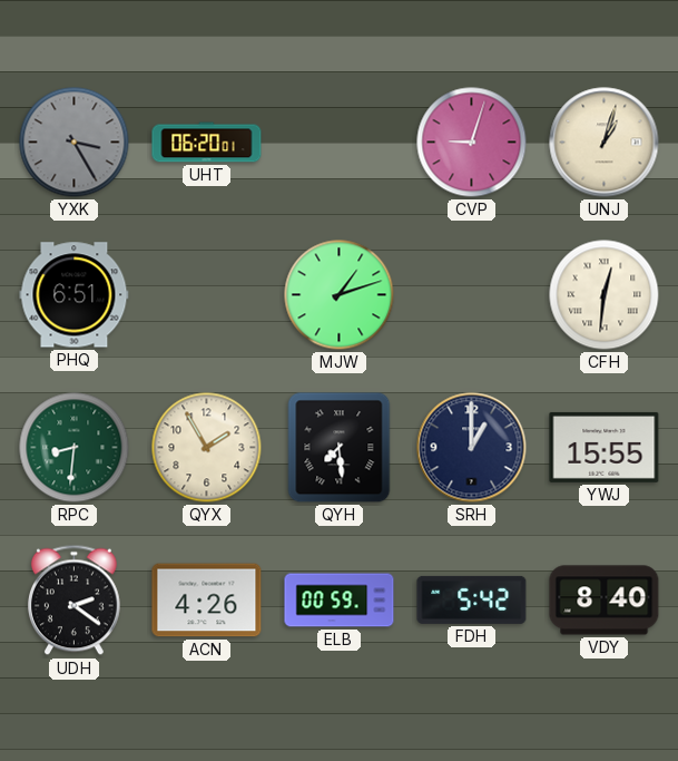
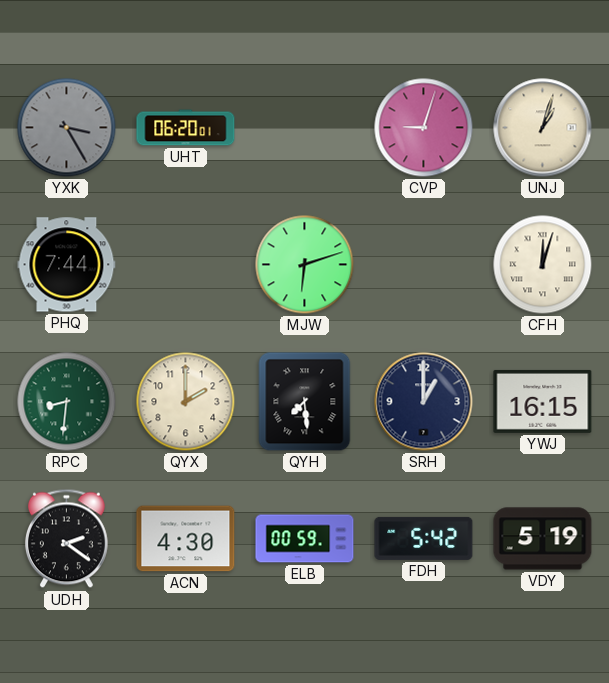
PHQ: 6:51 -> 7:44 (67, 265)
MJW: 1:12 -> 6:12 (305, 265)
CFH: 12:31 -> 12:03 (543, 265)
QYX: 1:55 -> 2:00 (186, 402)
YWJ: 15:55 -> 16:15 (543, 401)
ACN: 4:26 -> 4:30 (186, 539)
VDY: 8:40 -> 5:19 (543, 539)
